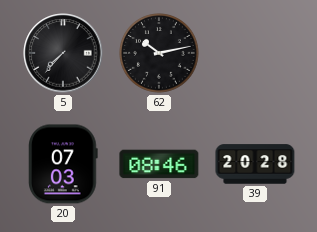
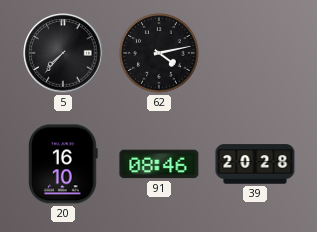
62: 10:13 -> 4:13 (160, 54)
20: 07:03 -> 16:10 (64, 164)
